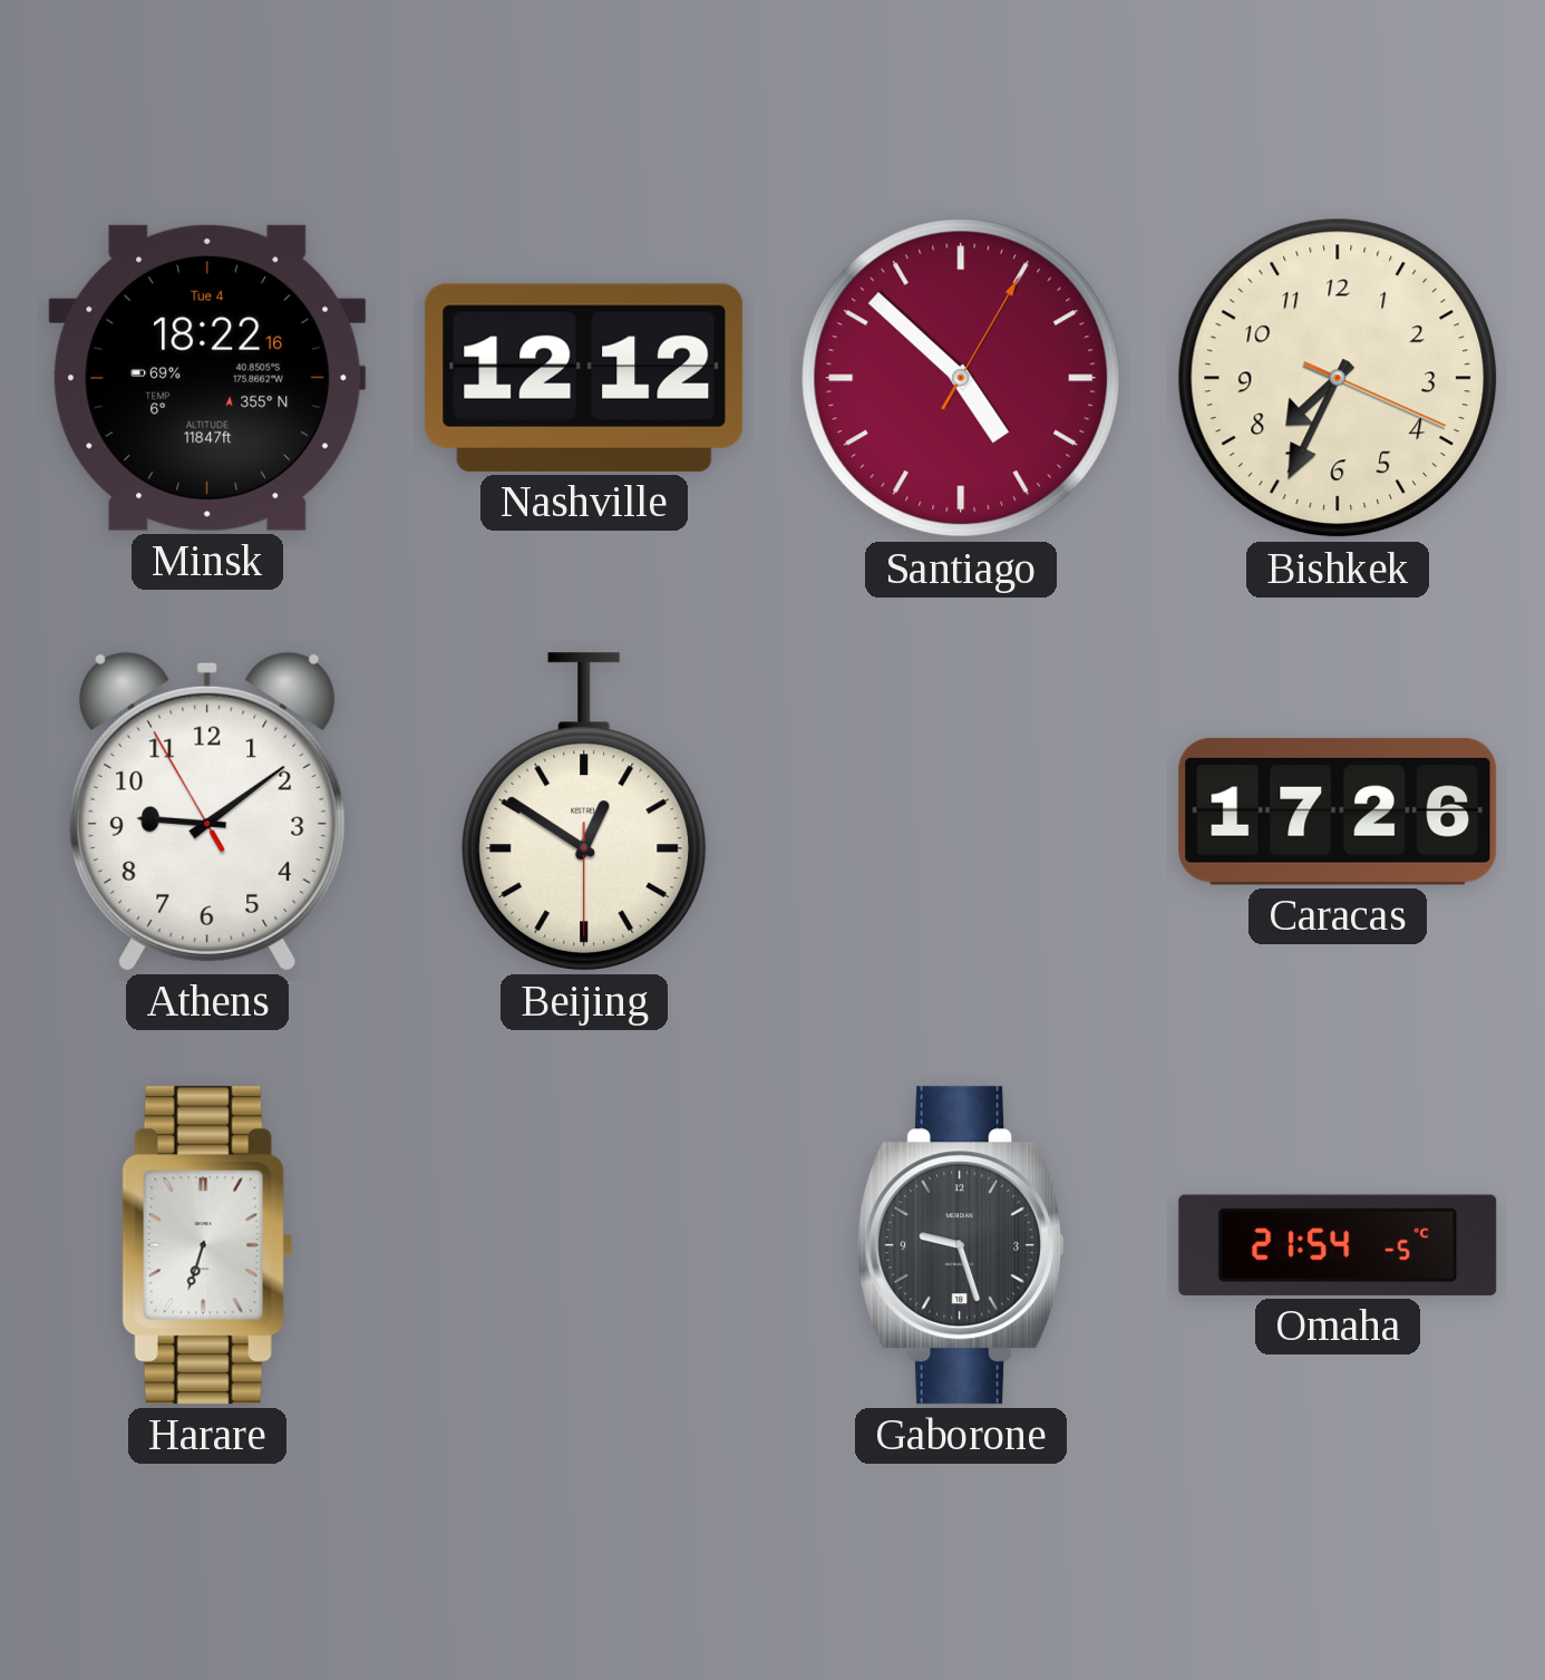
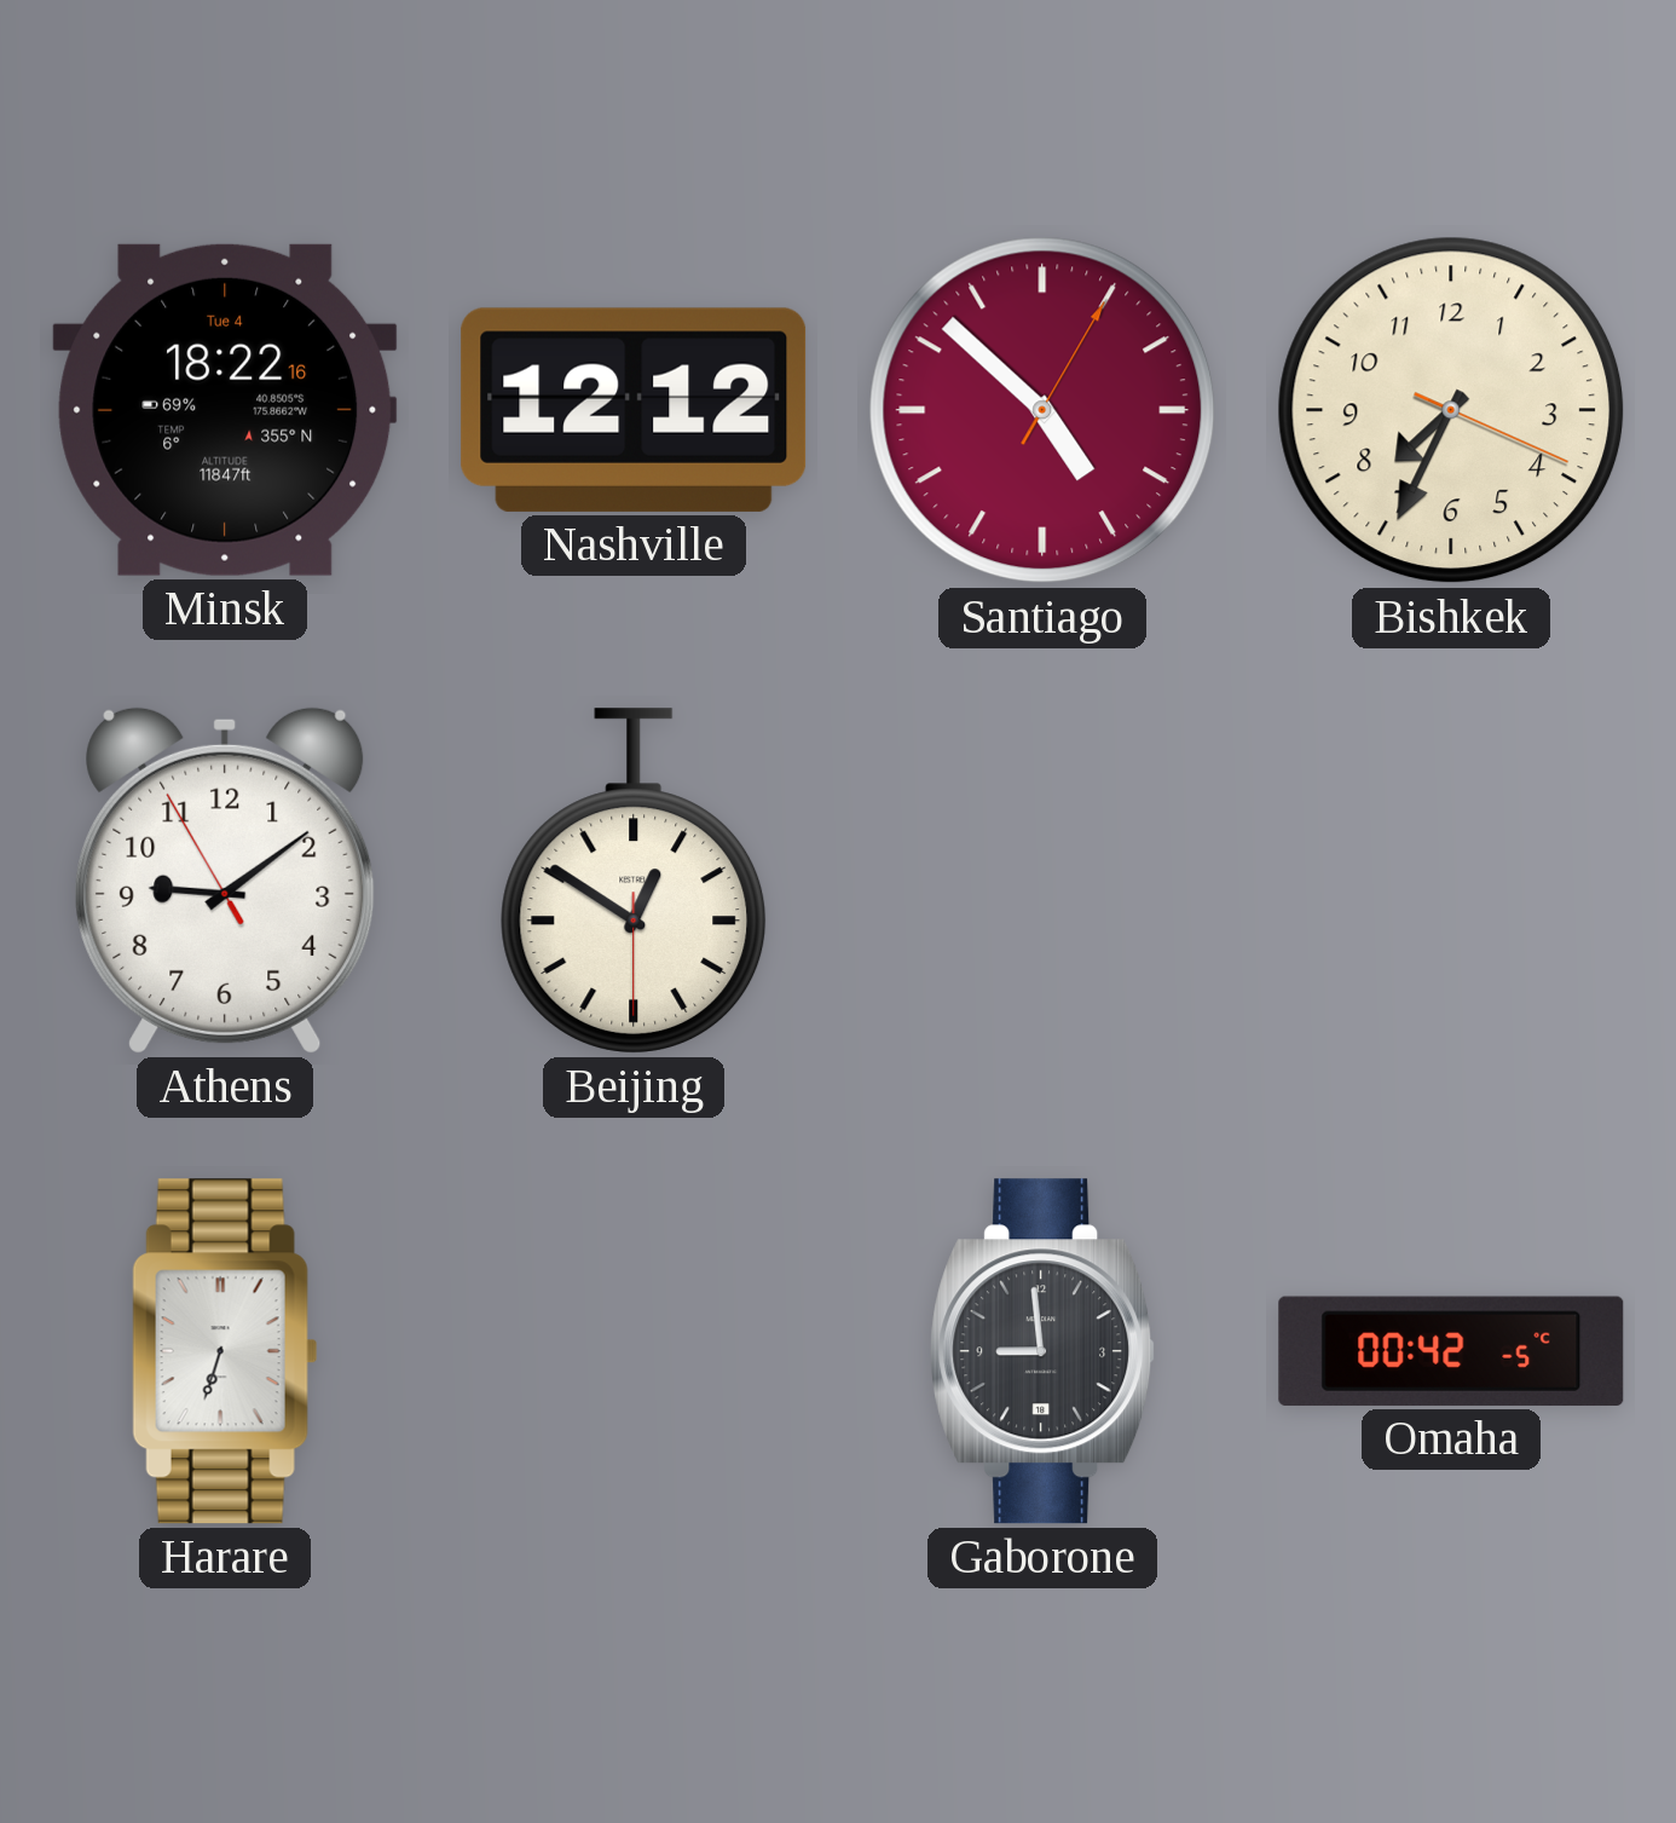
Caracas: 17:26 -> none (1338, 812)
Gaborone: 9:27 -> 8:59 (1044, 1351)
Omaha: 21:54 -> 00:42 (1451, 1351)
